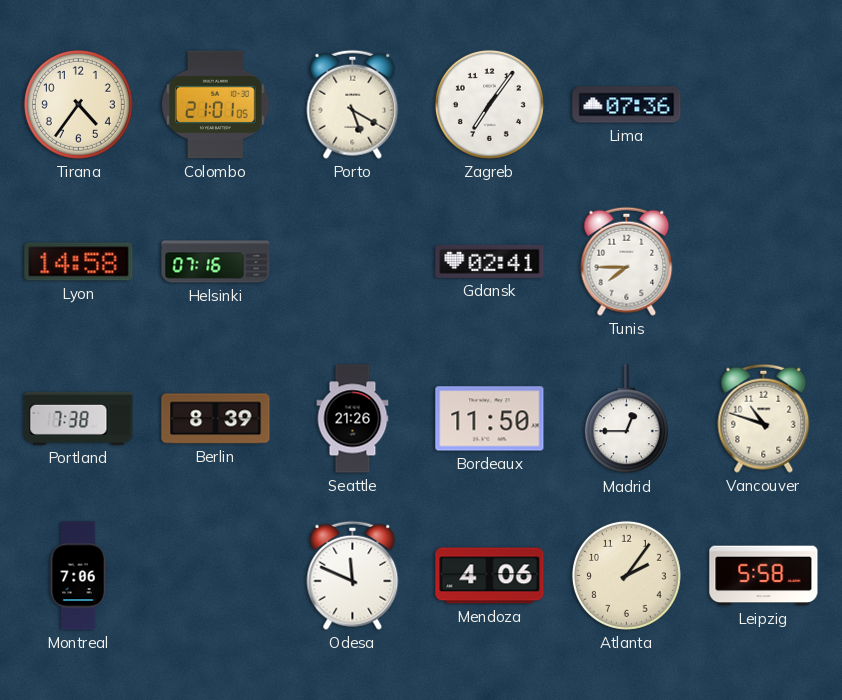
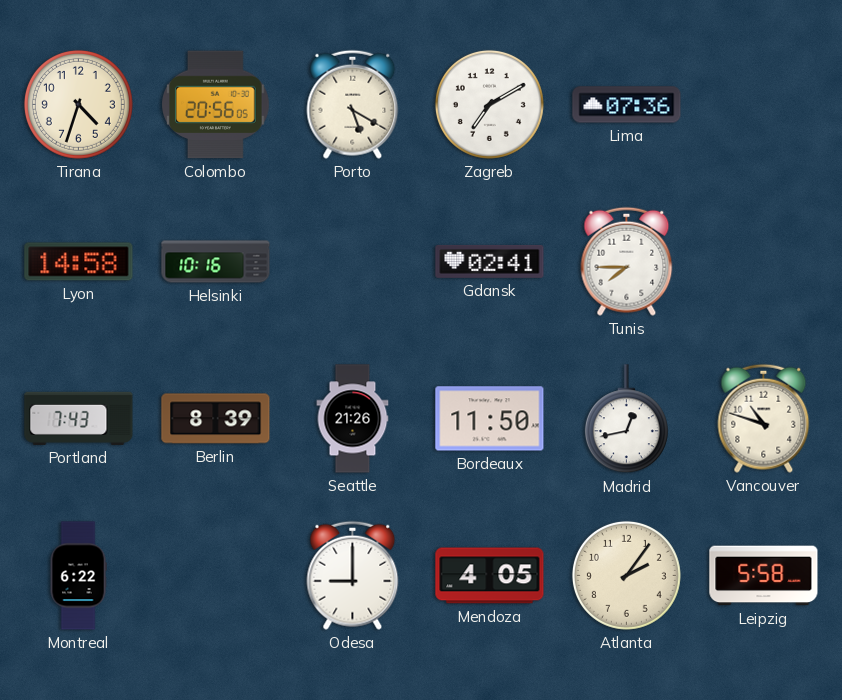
Tirana: 4:36 -> 4:33 (78, 104)
Colombo: 21:01 -> 20:56 (216, 105)
Zagreb: 7:06 -> 7:10 (489, 104)
Helsinki: 07:16 -> 10:16 (216, 262)
Portland: 7:38 -> 7:43 (79, 418)
Madrid: 12:45 -> 12:43 (626, 419)
Montreal: 7:06 -> 6:22 (78, 576)
Odesa: 11:49 -> 9:00 (353, 575)
Mendoza: 4:06 -> 4:05 (490, 576)
